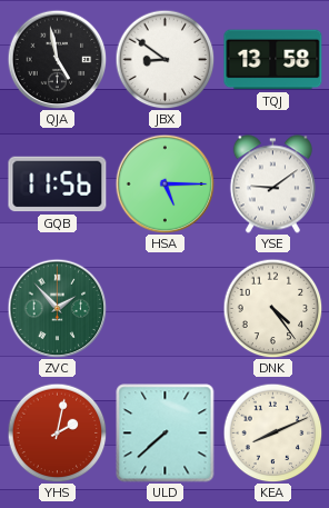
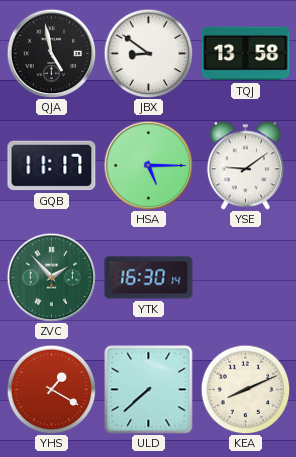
GQB: 11:56 -> 11:17 (52, 166)
YTK: none -> 16:30 (149, 278)
DNK: 4:24 -> none (272, 308)
YHS: 2:02 -> 1:20 (51, 389)
